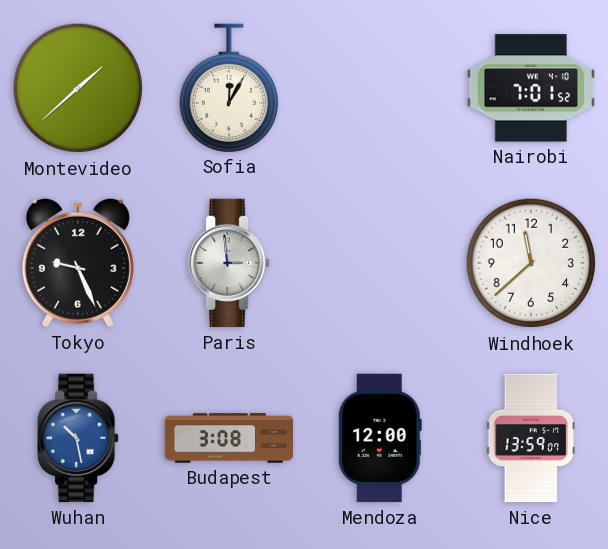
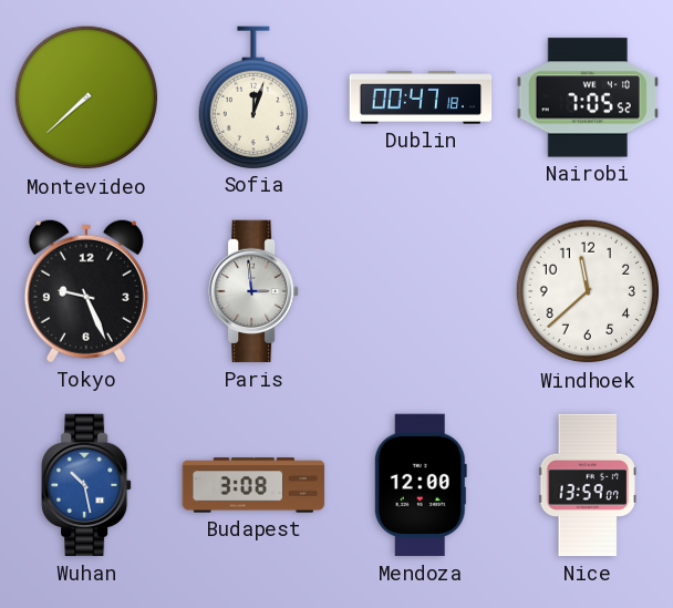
Montevideo: 1:38 -> 7:38 (86, 97)
Sofia: 12:05 -> 12:03 (253, 97)
Dublin: none -> 00:47 (421, 97)
Nairobi: 7:01 -> 7:05 (587, 97)
